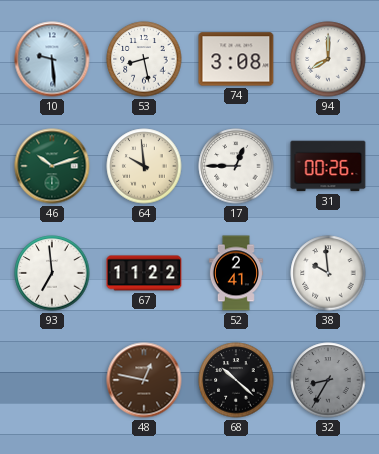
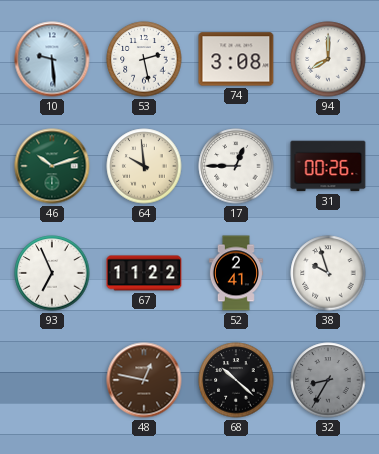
53: 8:28 -> 2:28 (144, 59)
93: 6:59 -> 6:56 (52, 273)
38: 9:59 -> 9:57 (328, 273)
